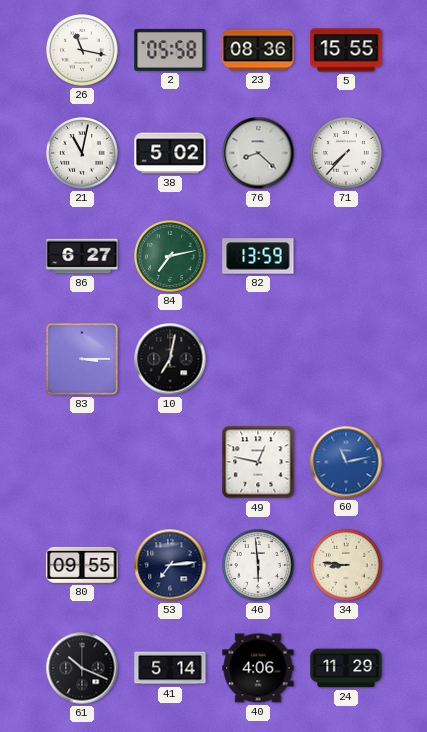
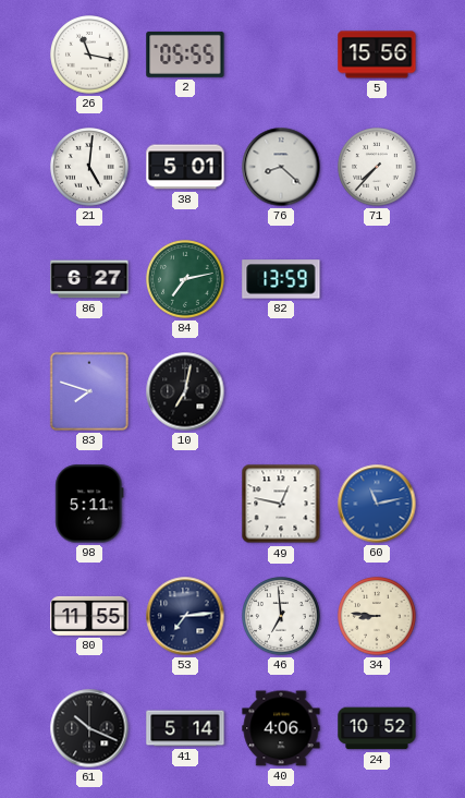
2: 05:58 -> 05:55 (185, 55)
23: 08:36 -> none (258, 50)
5: 15:55 -> 15:56 (377, 55)
21: 11:02 -> 5:01 (90, 168)
38: 5:02 -> 5:01 (185, 167)
83: 3:15 -> 7:48 (89, 391)
98: none -> 5:11 (89, 504)
80: 09:55 -> 11:55 (89, 616)
46: 5:59 -> 6:59 (282, 617)
24: 11:29 -> 10:52 (377, 728)
